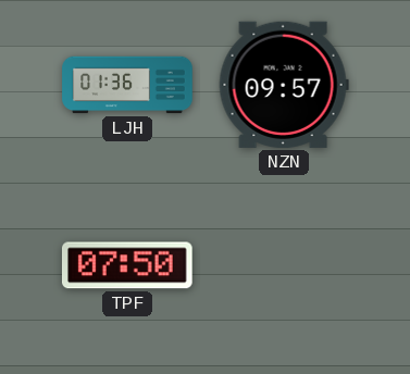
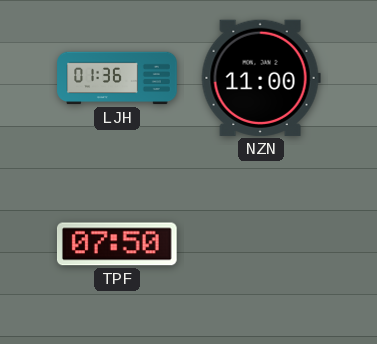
NZN: 09:57 -> 11:00 (261, 78)
